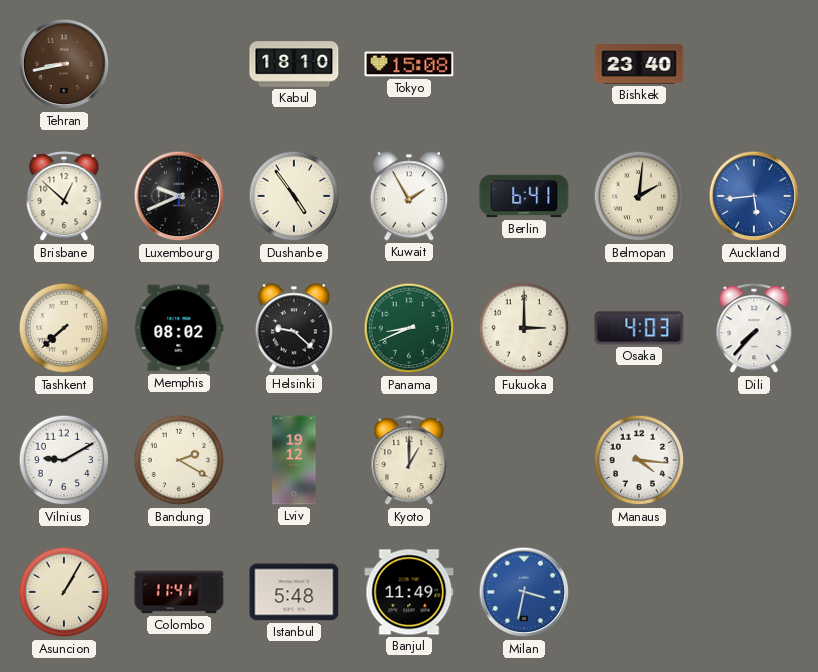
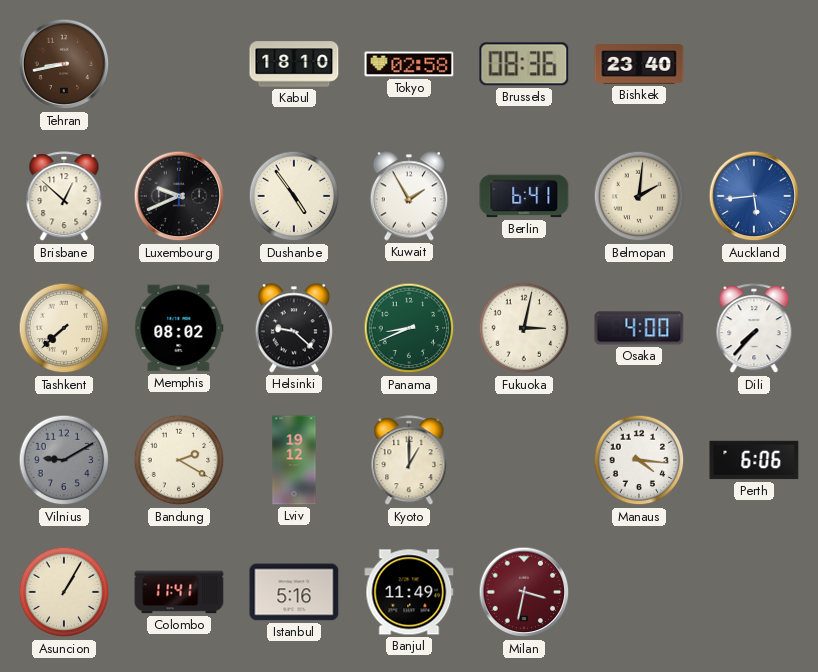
Tokyo: 15:08 -> 02:58 (409, 64)
Brussels: none -> 08:36 (524, 64)
Fukuoka: 3:00 -> 3:02 (524, 328)
Osaka: 4:03 -> 4:00 (639, 328)
Vilnius dial: white -> grey (64, 460)
Perth: none -> 6:06 (754, 460)
Istanbul: 5:48 -> 5:16 (294, 592)
Milan dial: blue -> burgundy (524, 592)
